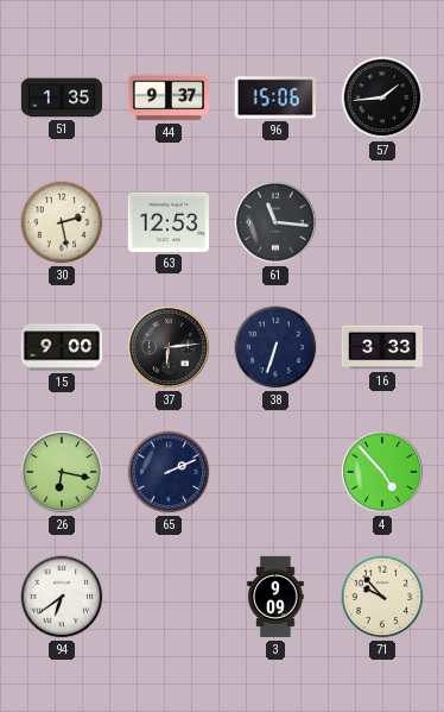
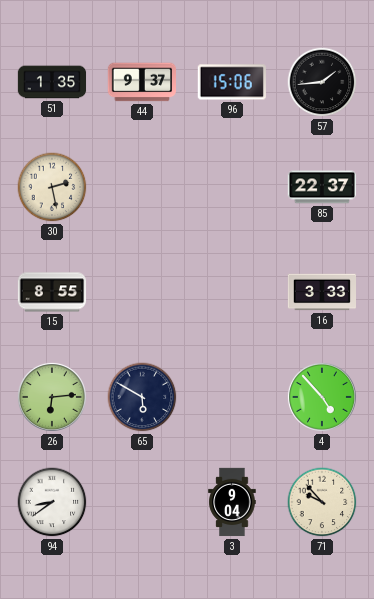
63: 12:53 -> none (167, 222)
61: 11:16 -> none (275, 222)
85: none -> 22:37 (321, 187)
15: 9:00 -> 8:55 (52, 292)
37: 6:14 -> none (169, 347)
38: 6:33 -> none (275, 347)
26: 6:17 -> 6:14 (52, 397)
65: 2:11 -> 5:50 (142, 397)
94: 6:39 -> 8:39 (52, 502)
3: 9:09 -> 9:04 (232, 502)
